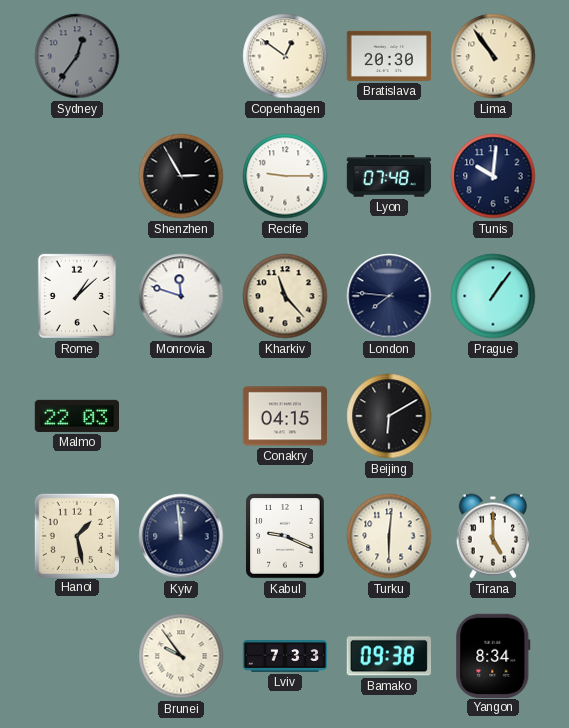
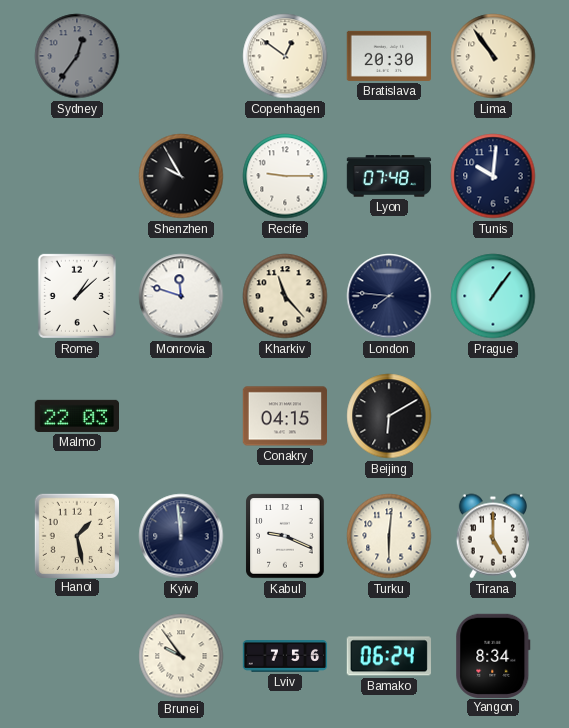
Shenzhen: 2:55 -> 9:55 (181, 176)
Lviv: 7:33 -> 7:56 (285, 656)
Bamako: 09:38 -> 06:24 (389, 656)
